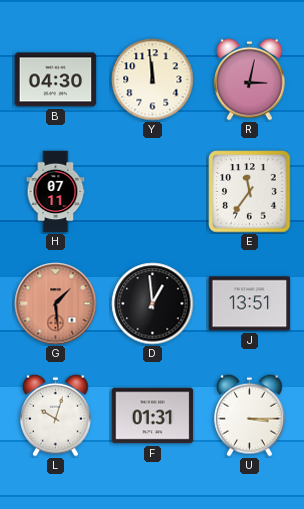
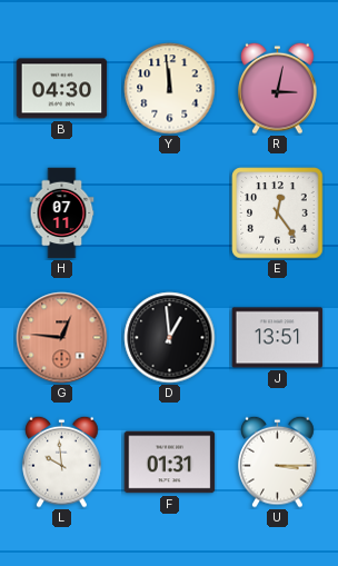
E: 11:36 -> 12:24 (278, 214)
G: 1:29 -> 12:46 (62, 338)
L: 10:03 -> 9:59 (62, 461)
